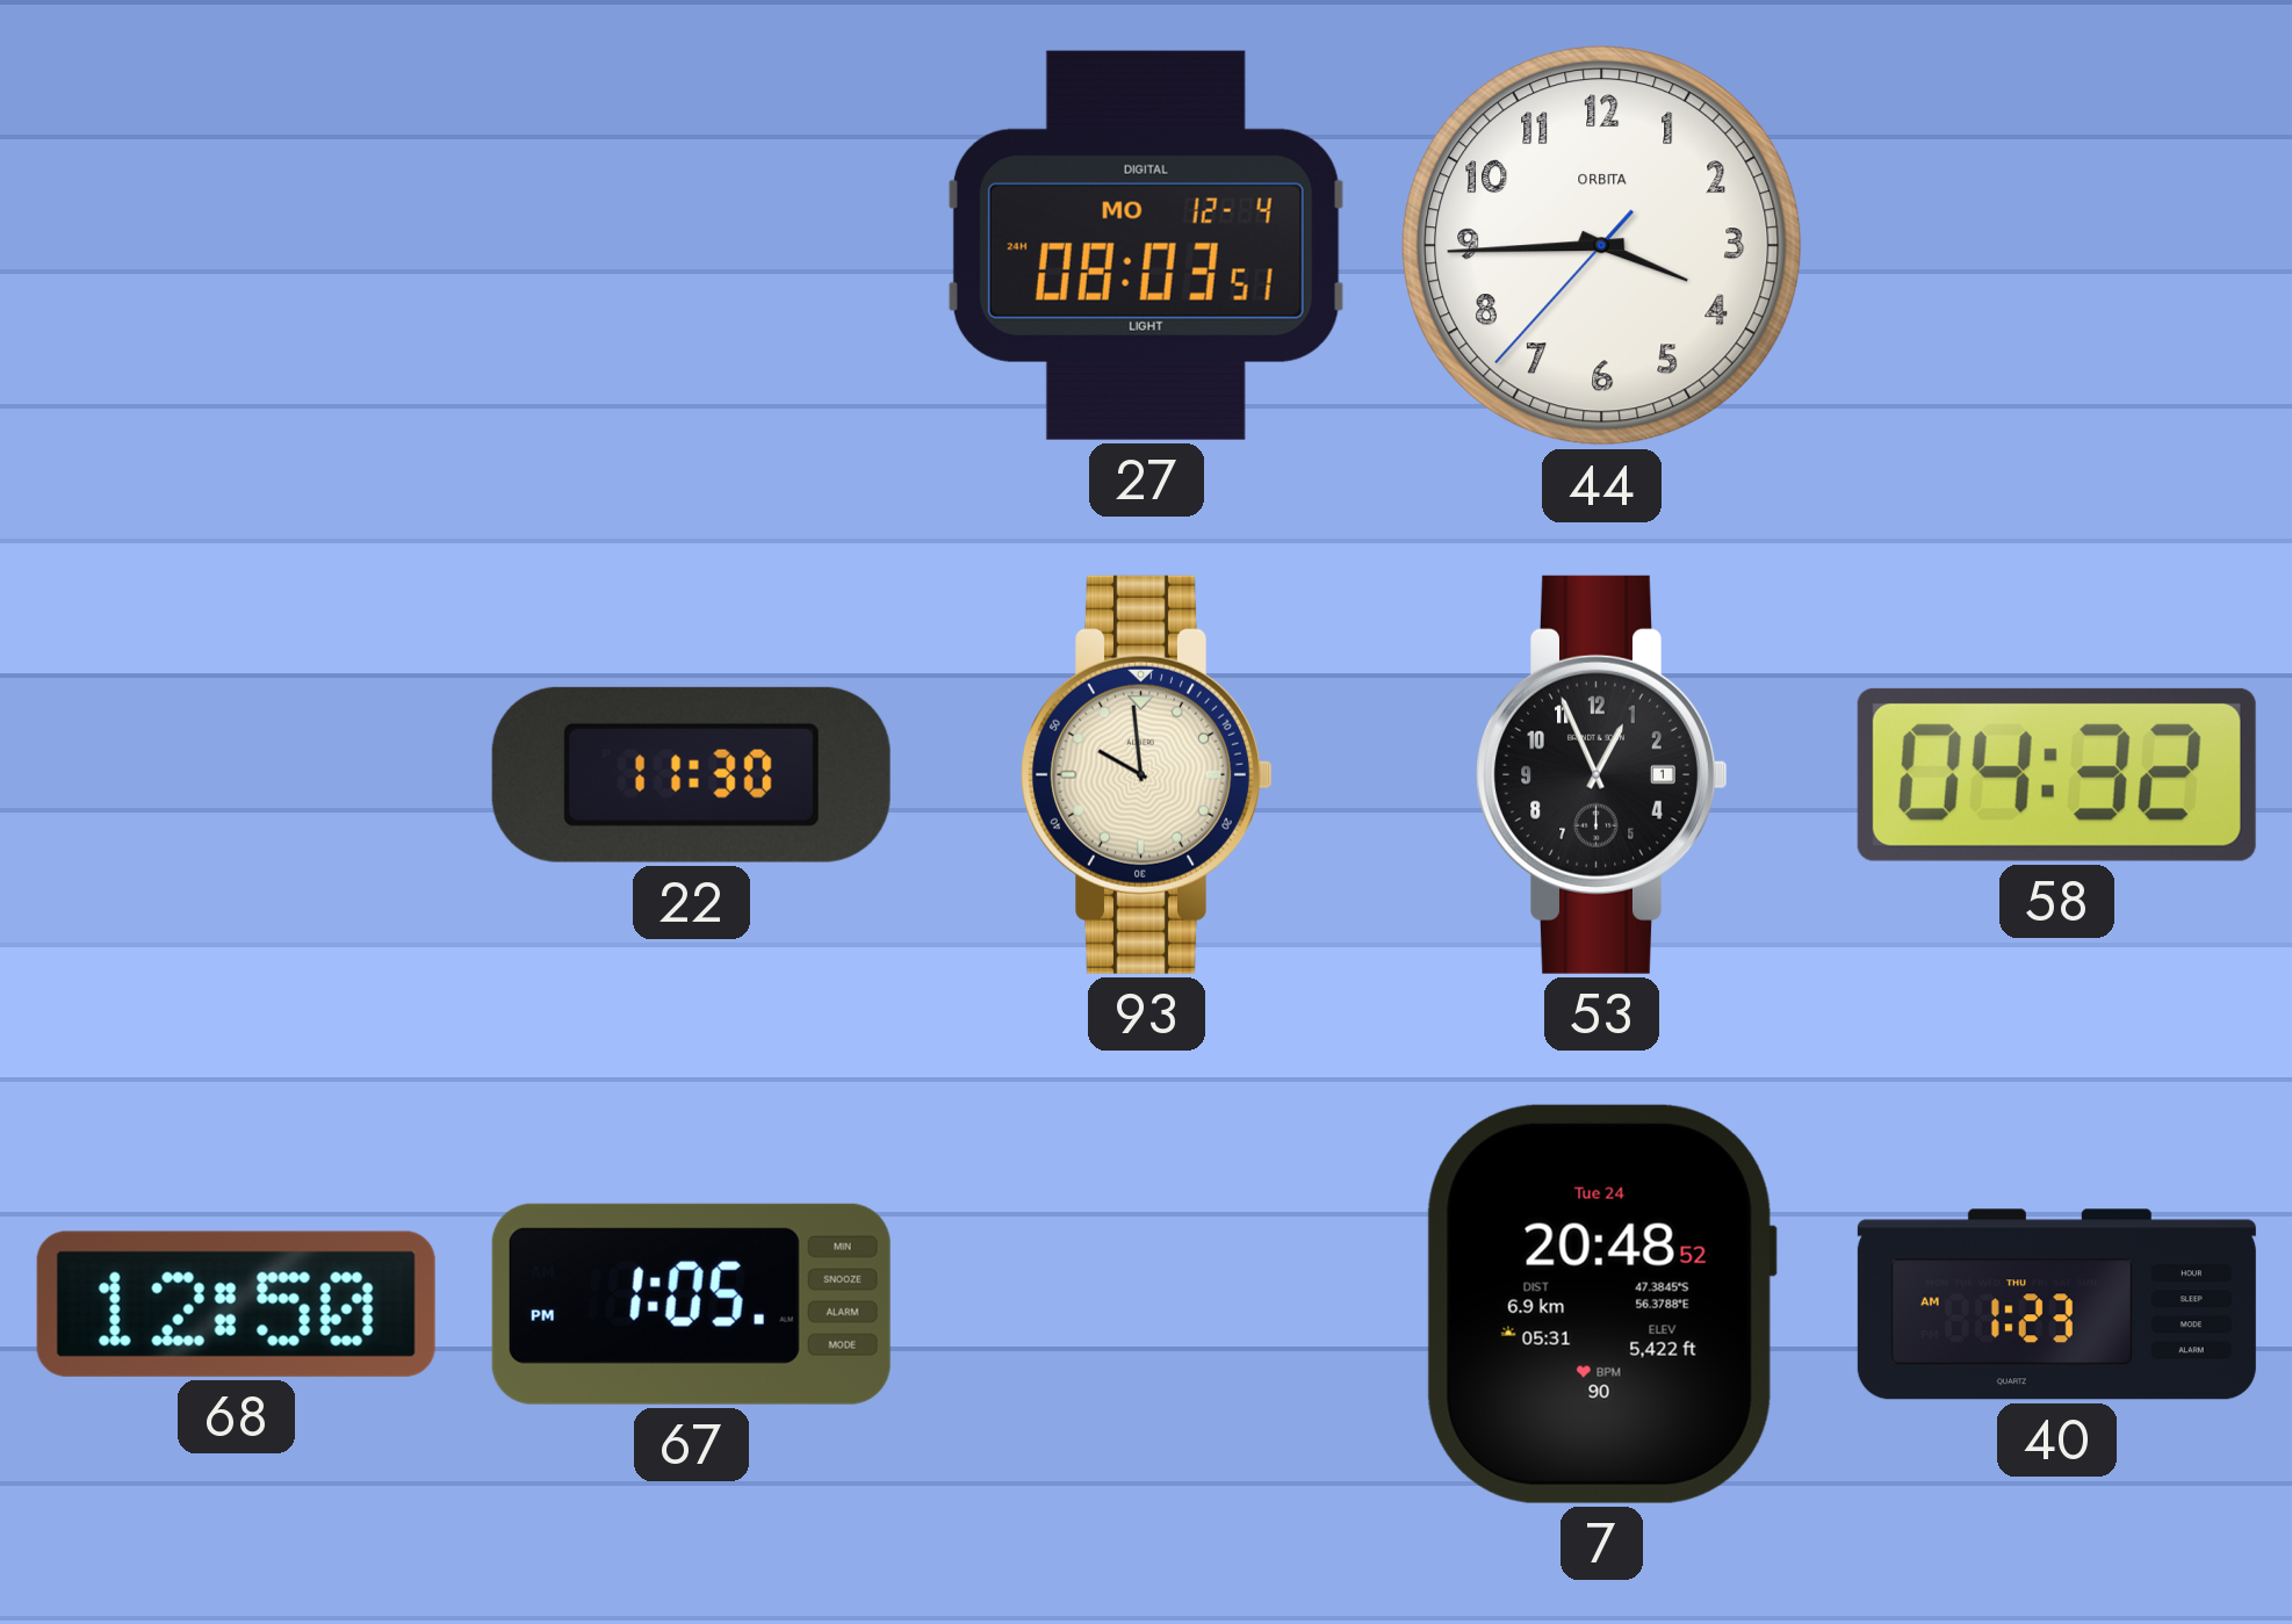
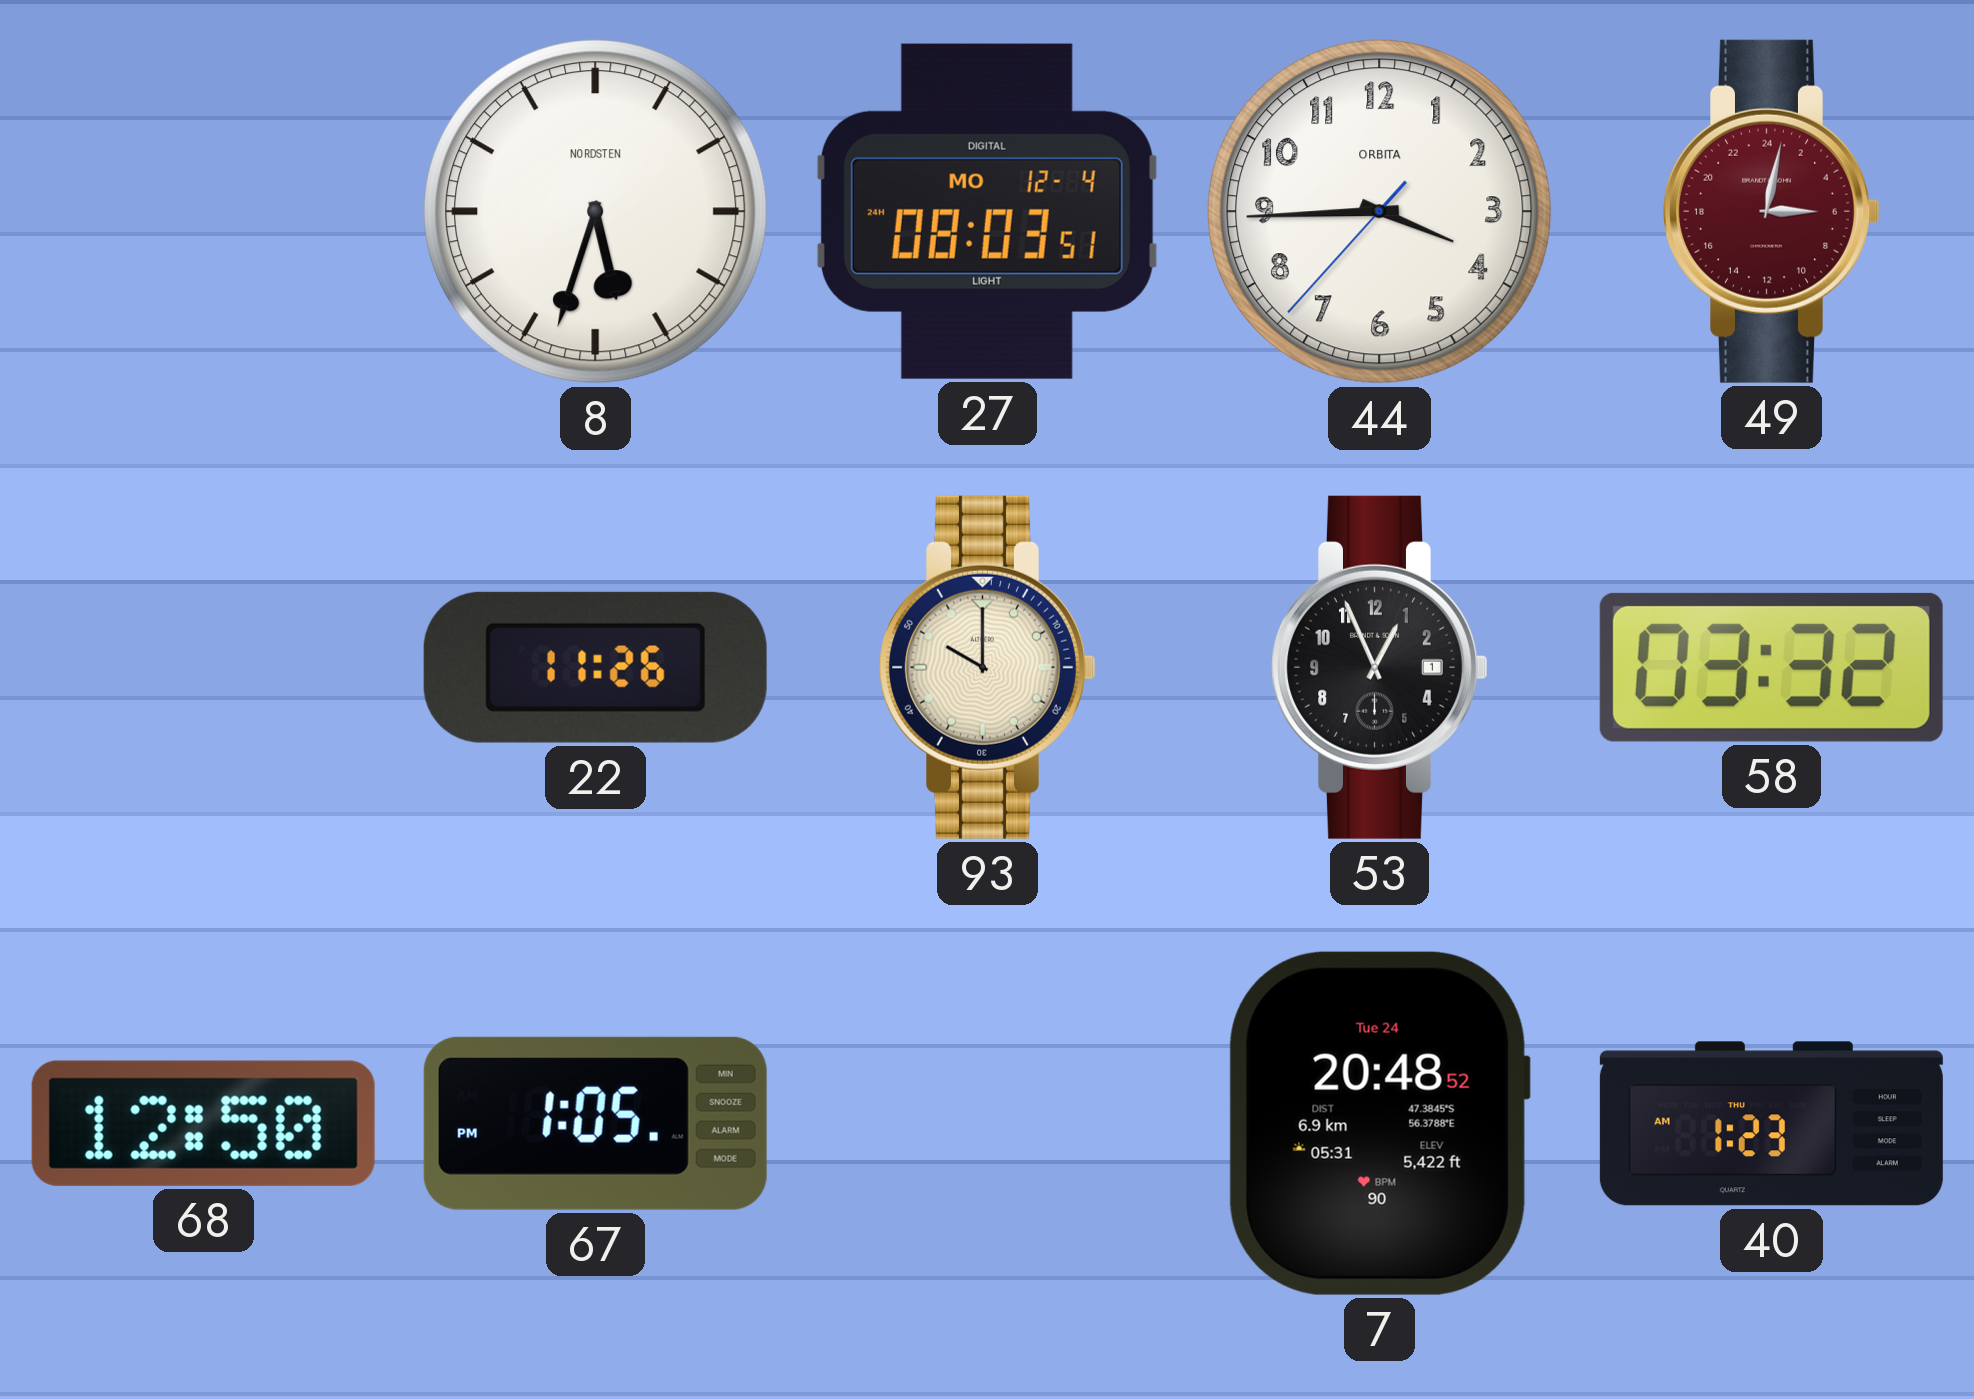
8: none -> 5:33 (596, 212)
49: none -> 6:02 (1772, 211)
22: 11:30 -> 11:26 (595, 667)
93: 9:59 -> 10:00 (988, 667)
58: 04:32 -> 03:32 (1771, 667)
